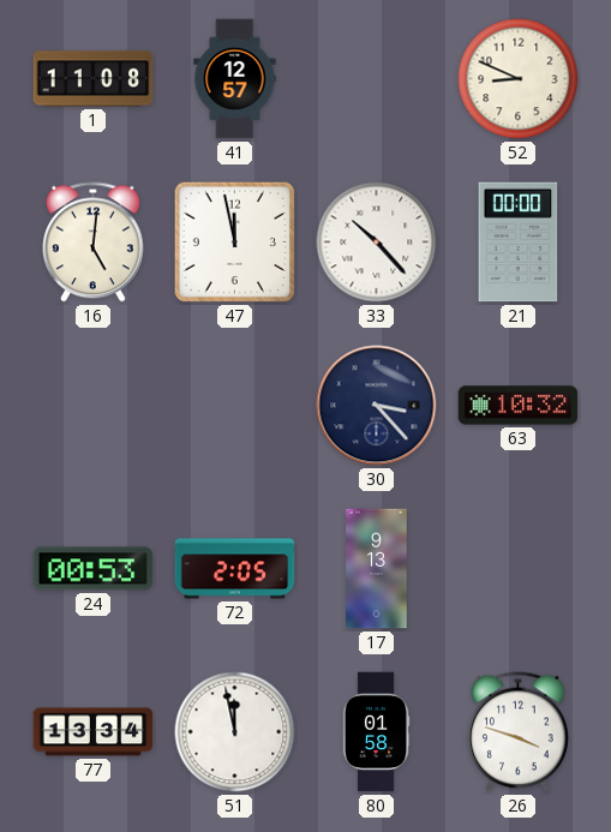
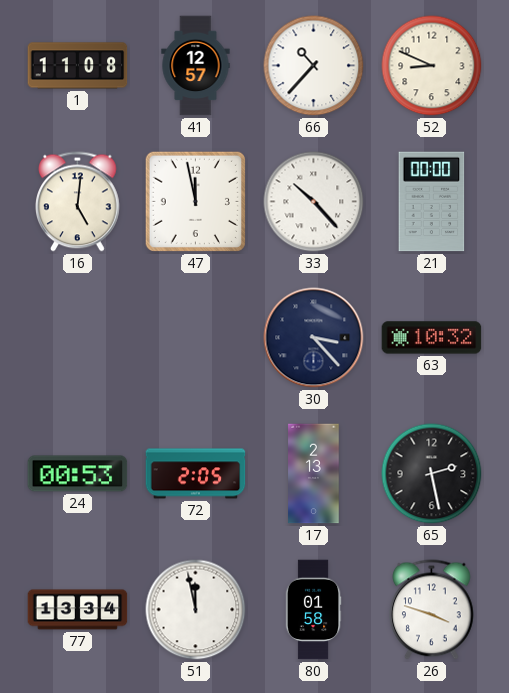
66: none -> 10:37 (314, 66)
17: 9:13 -> 2:13 (314, 474)
65: none -> 2:28 (432, 474)
